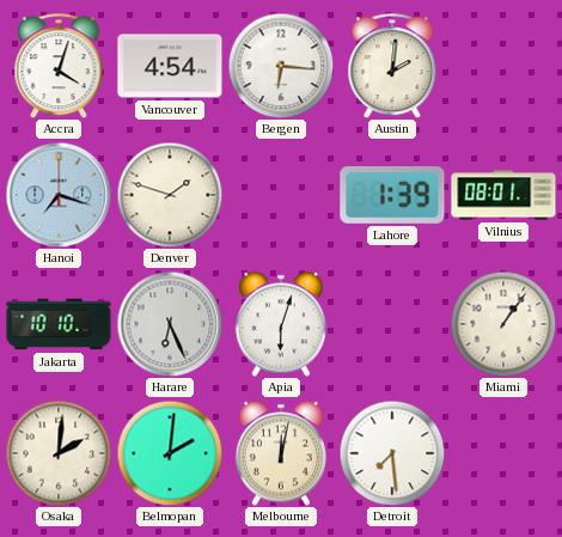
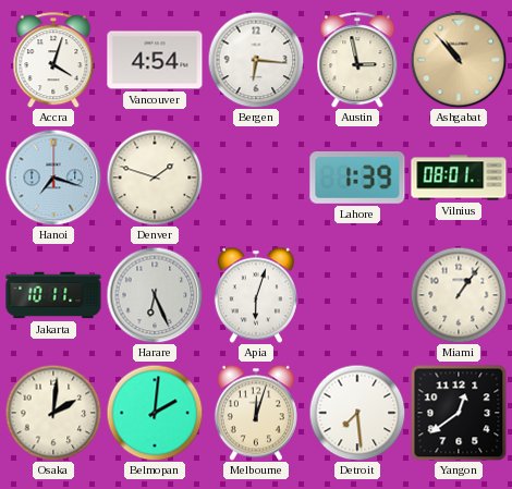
Austin: 2:01 -> 2:58 (357, 60)
Ashgabat: none -> 10:53 (459, 60)
Jakarta: 10:10 -> 10:11 (53, 295)
Melbourne: 12:02 -> 12:03 (256, 413)
Yangon: none -> 12:39 (459, 413)
